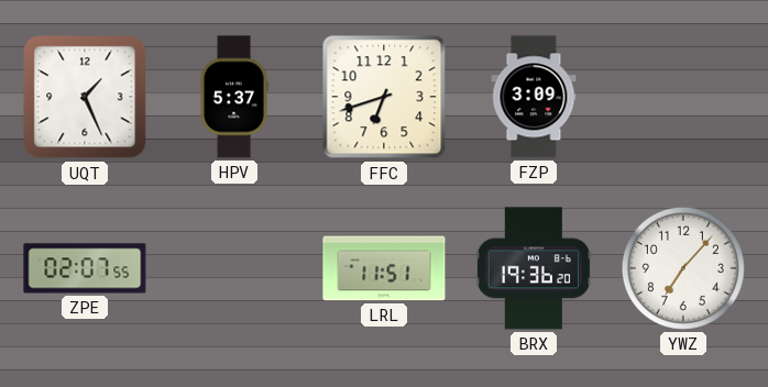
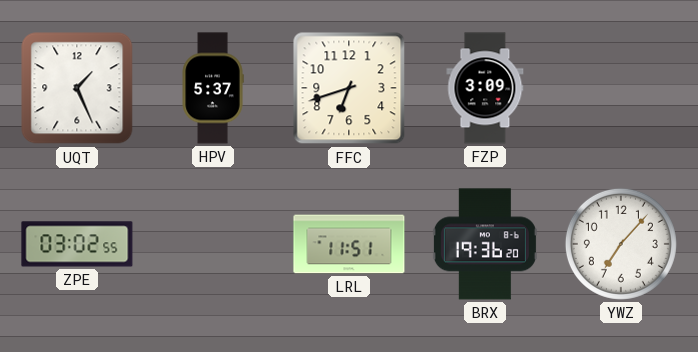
ZPE: 02:07 -> 03:02 (77, 244)
